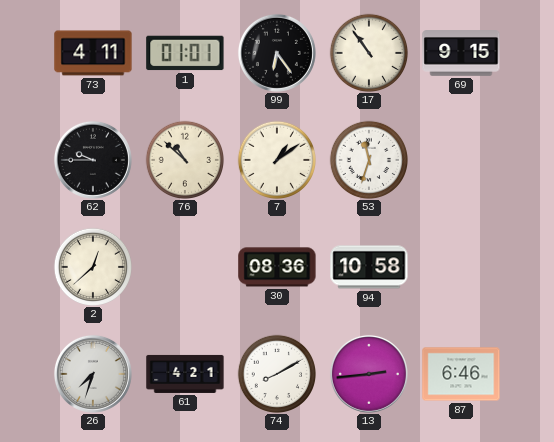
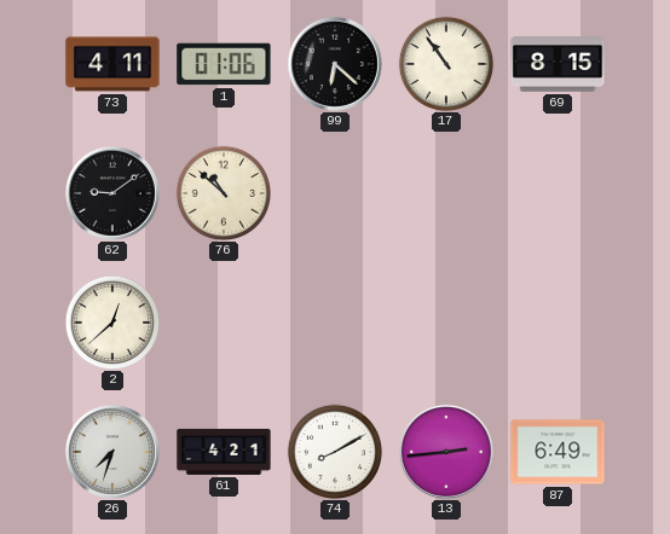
1: 01:01 -> 01:06 (224, 64)
99: 6:24 -> 6:22 (335, 64)
69: 9:15 -> 8:15 (558, 64)
62: 9:45 -> 9:09 (112, 193)
7: 1:09 -> none (276, 159)
53: 11:33 -> none (368, 159)
30: 08:36 -> none (277, 267)
94: 10:58 -> none (369, 267)
87: 6:46 -> 6:49 (558, 452)
